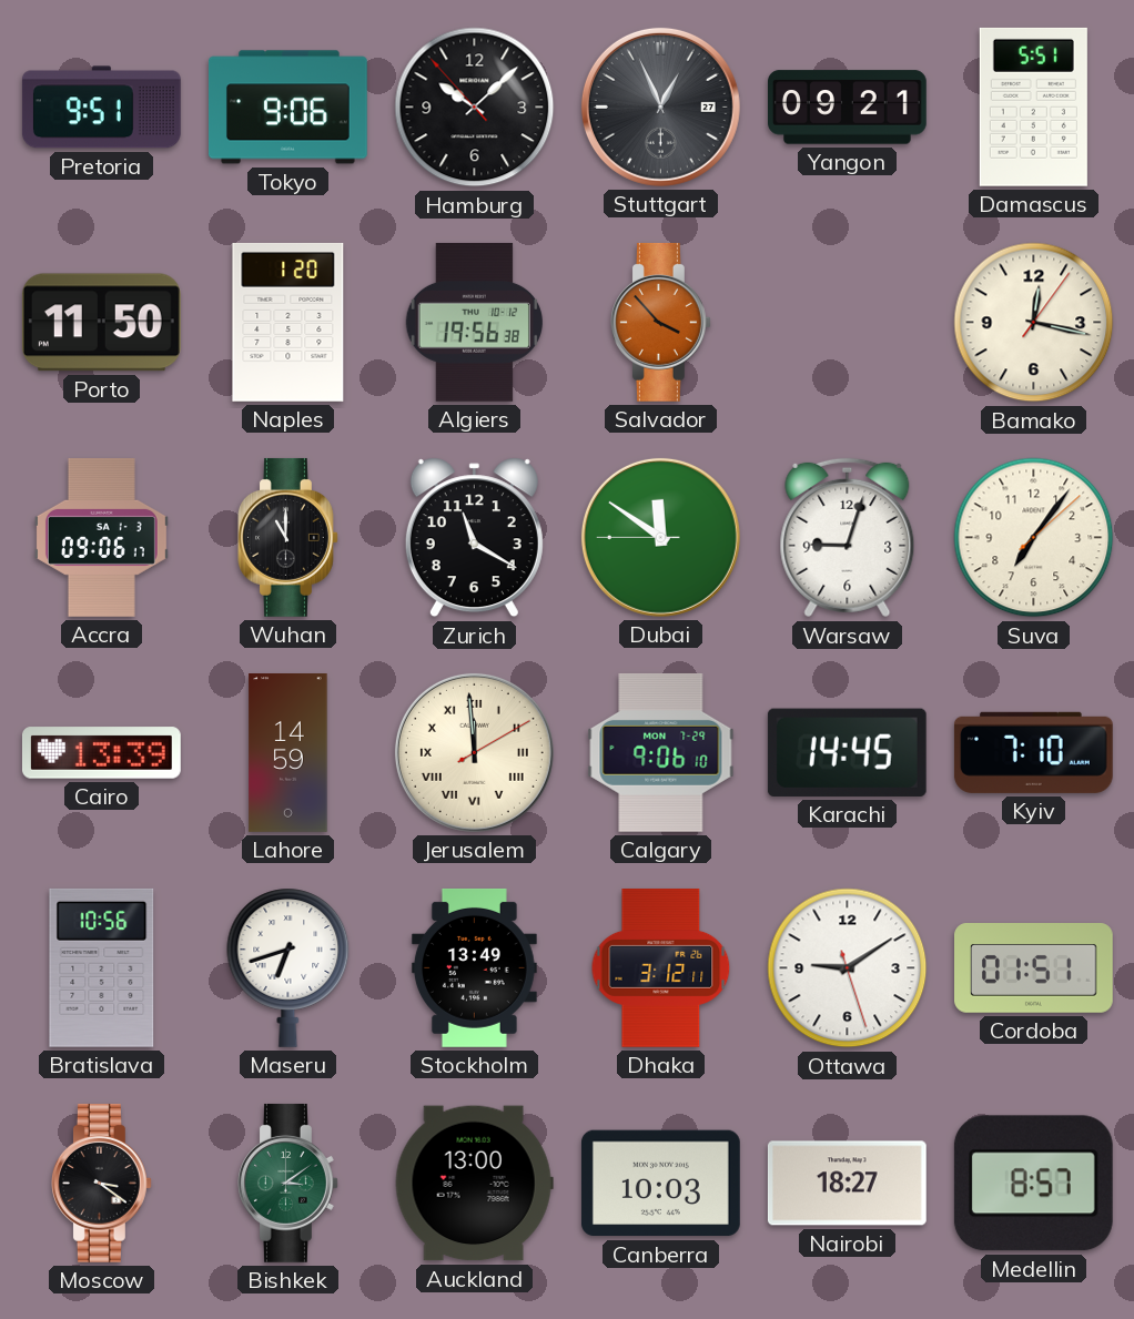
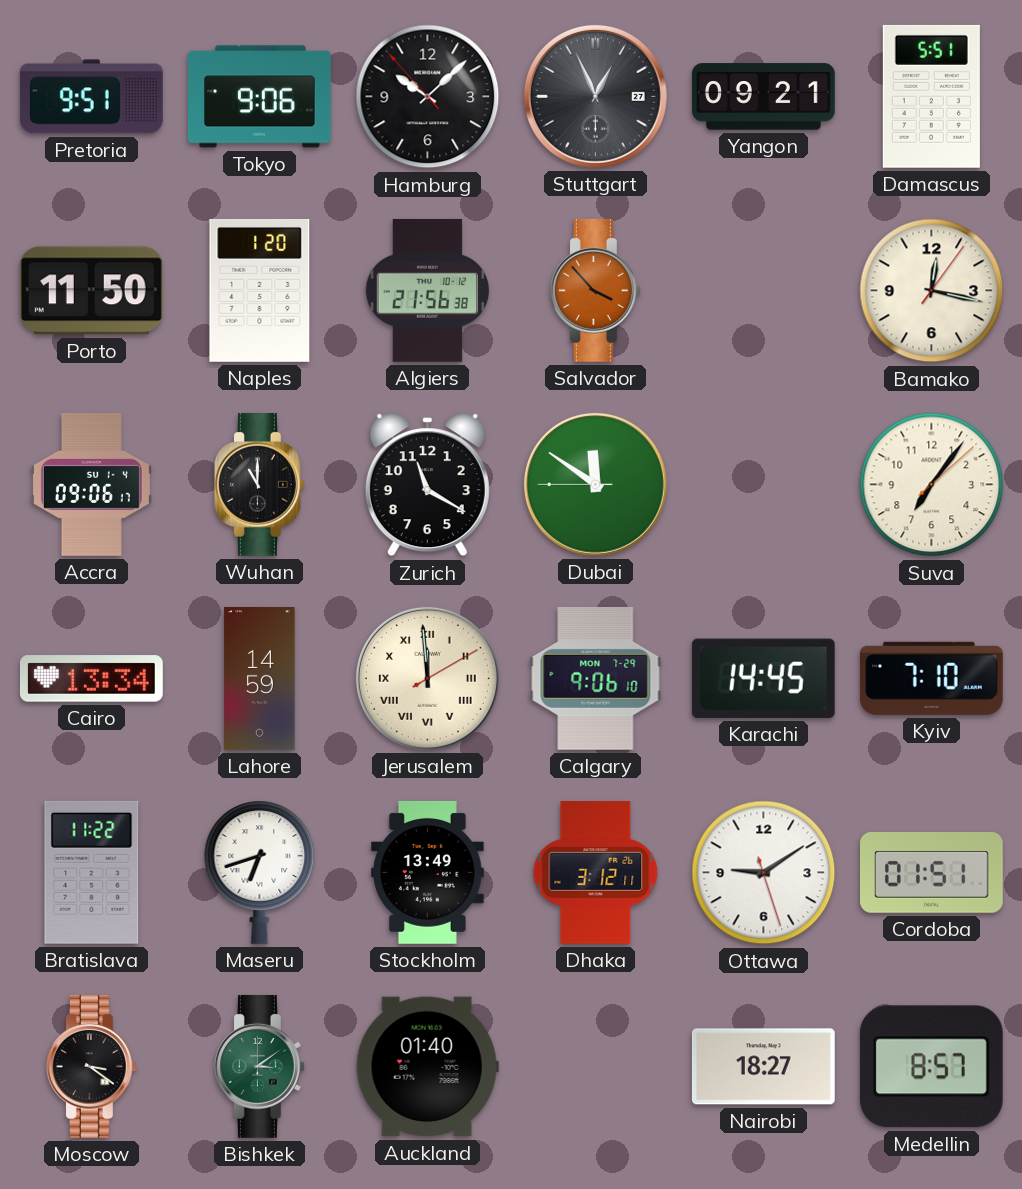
Algiers: 19:56 -> 21:56 (427, 290)
Accra date: SA 1-3 -> SU 1-4 (91, 485)
Warsaw: 9:03 -> none (848, 538)
Cairo: 13:39 -> 13:34 (91, 679)
Bratislava: 10:56 -> 11:22 (92, 872)
Auckland: 13:00 -> 01:40 (427, 1067)
Canberra: 10:03 -> none (660, 1184)
